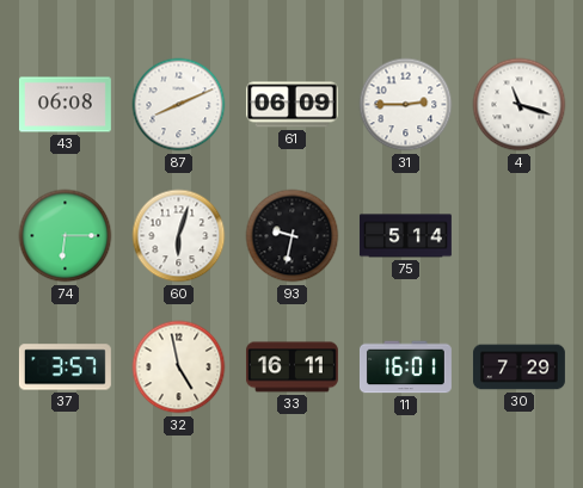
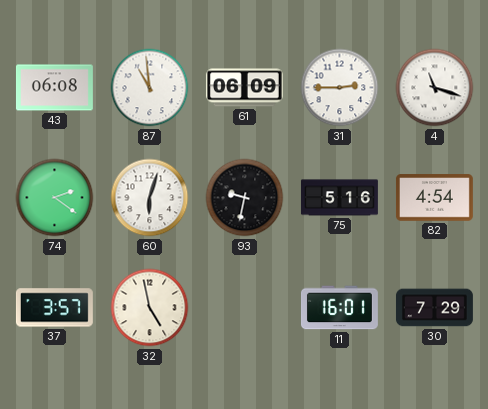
87: 8:11 -> 10:59 (150, 88)
74: 6:15 -> 2:21 (55, 198)
75: 5:14 -> 5:16 (339, 198)
82: none -> 4:54 (434, 198)
33: 16:11 -> none (291, 367)
